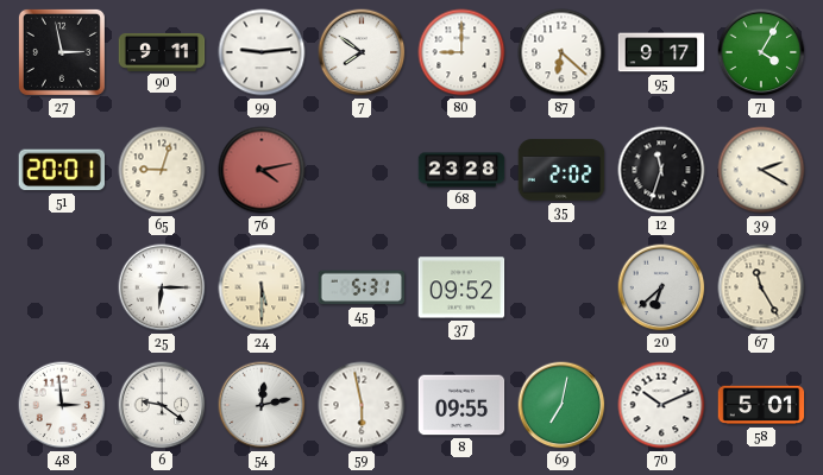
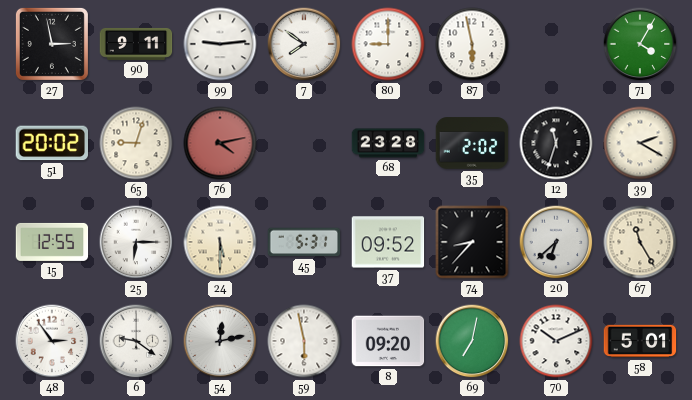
87: 6:22 -> 5:58 (472, 44)
95: 9:17 -> none (661, 52)
51: 20:01 -> 20:02 (51, 143)
15: none -> 12:55 (52, 242)
74: none -> 8:37 (472, 242)
48: 2:59 -> 2:54 (52, 341)
8: 09:55 -> 09:20 (388, 341)
